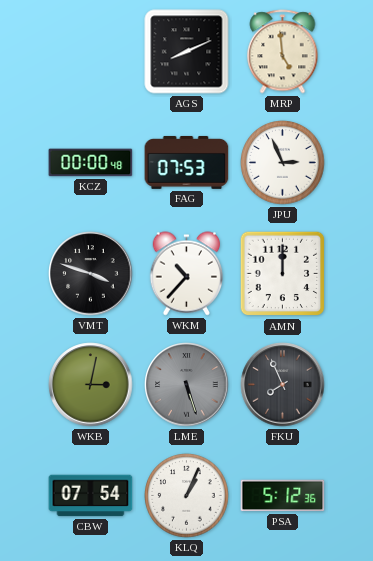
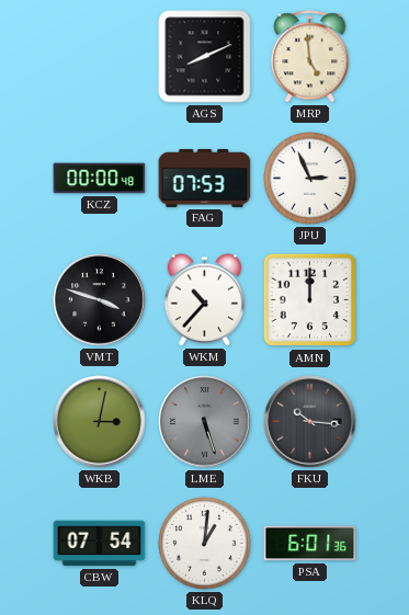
FKU: 7:56 -> 10:16 (310, 422)
KLQ: 1:04 -> 1:01 (205, 544)
PSA: 5:12 -> 6:01 (310, 544)
